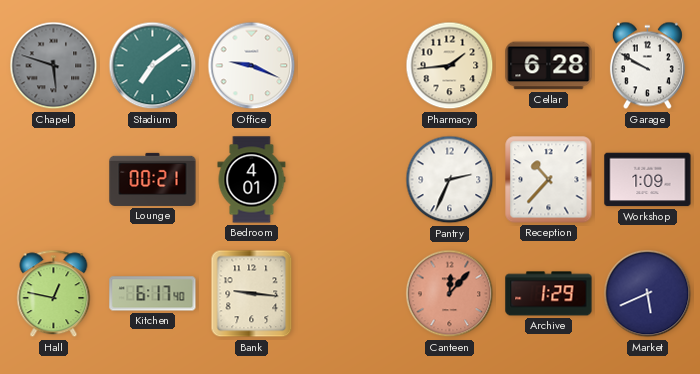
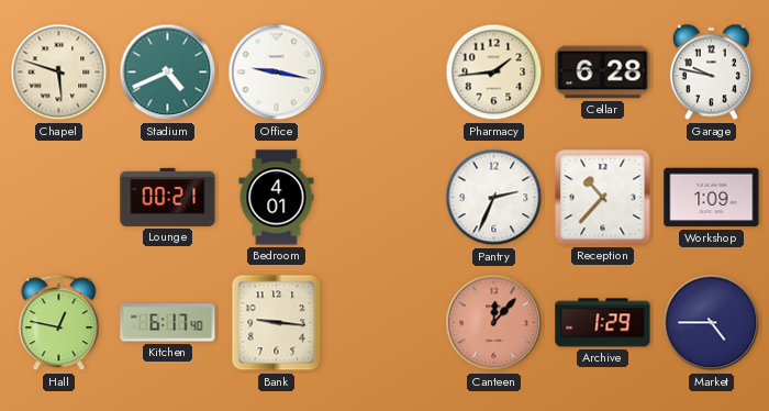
Chapel dial: grey -> cream (59, 73)
Stadium: 7:09 -> 4:41 (168, 73)
Office: 9:19 -> 9:17 (277, 73)
Garage: 9:50 -> 9:47 (711, 73)
Market: 5:41 -> 4:45 (712, 323)
